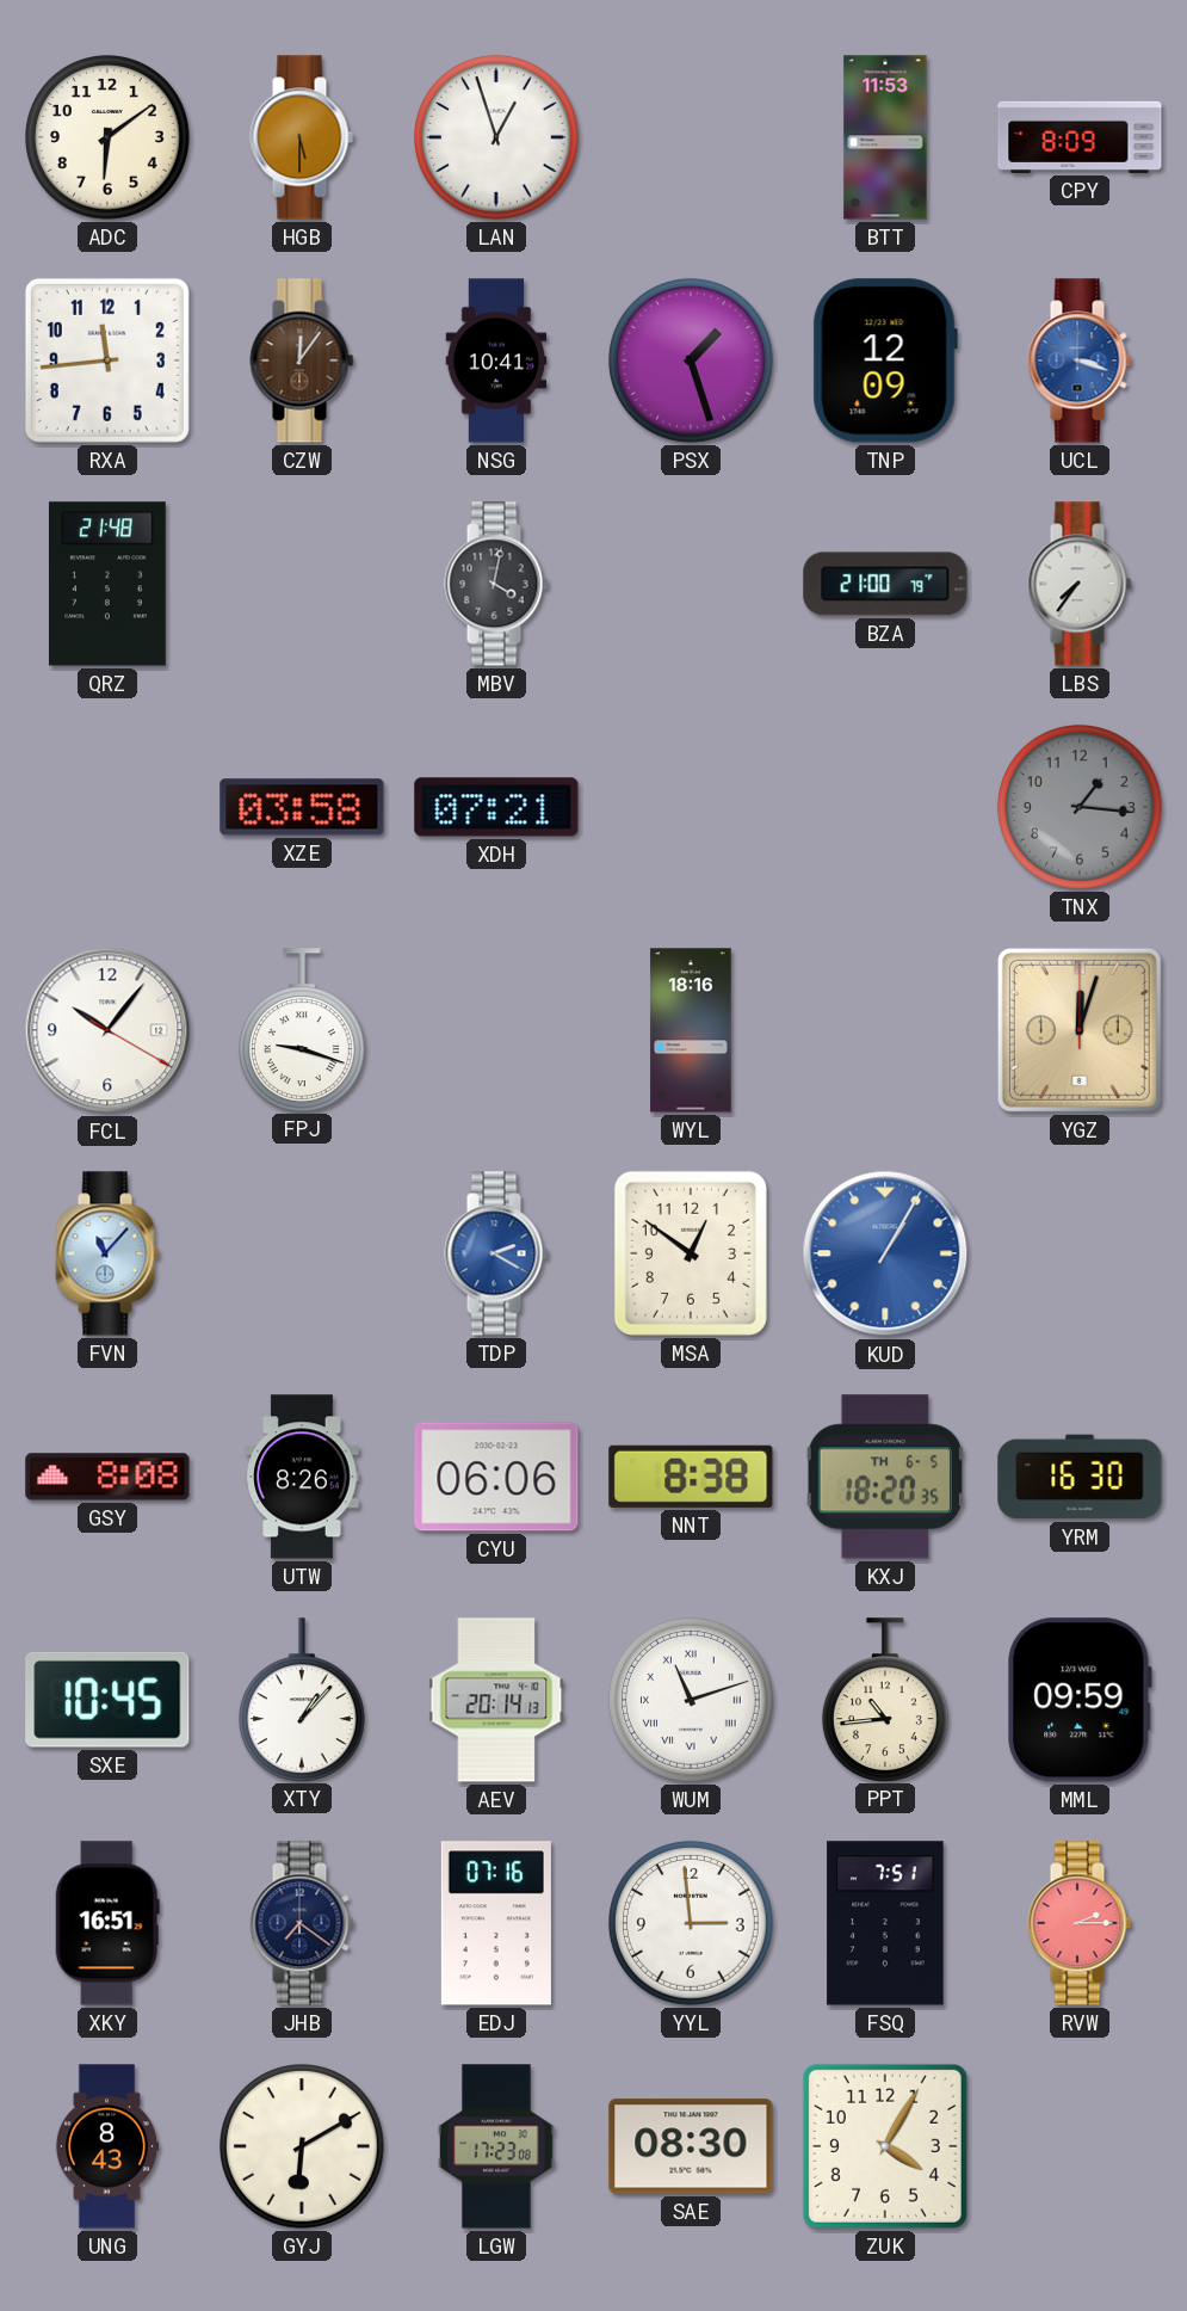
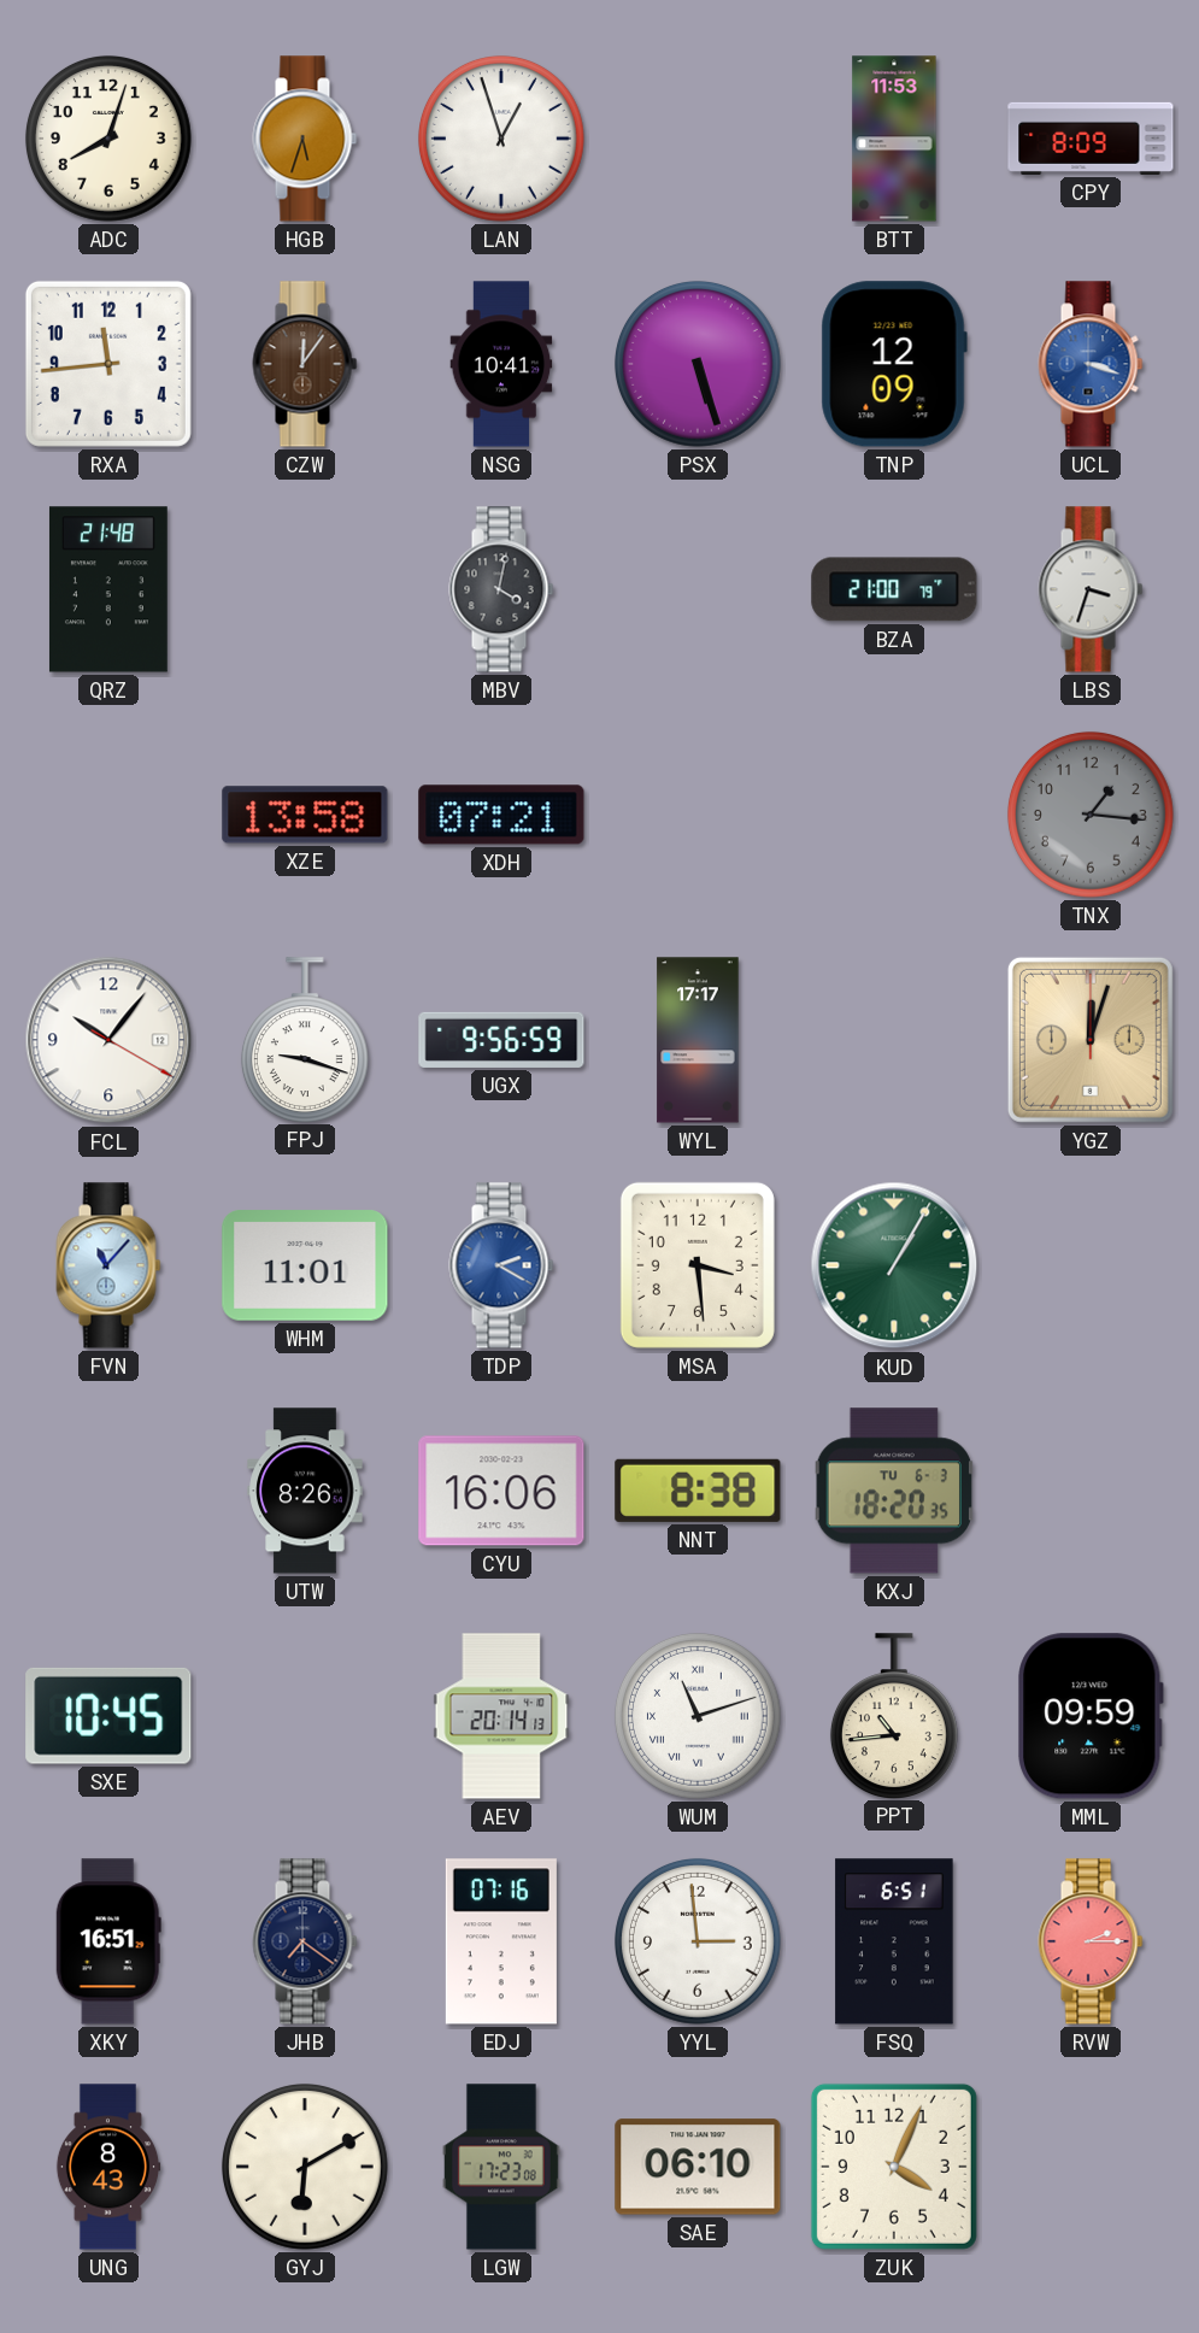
ADC: 6:09 -> 8:03 (108, 139)
HGB: 5:30 -> 5:33 (305, 139)
PSX: 1:27 -> 5:27 (698, 364)
LBS: 7:36 -> 3:33 (1091, 589)
XZE: 03:58 -> 13:58 (305, 815)
UGX: none -> 9:56 (501, 1040)
WYL: 18:16 -> 17:17 (698, 1040)
WHM: none -> 11:01 (305, 1265)
MSA: 12:51 -> 3:29 (698, 1265)
KUD dial: blue -> green (894, 1265)
GSY: 8:08 -> none (107, 1477)
CYU: 06:06 -> 16:06 (501, 1491)
KXJ date: TH 6-5 -> TU 6-3 (893, 1491)
YRM: 16:30 -> none (1080, 1477)
XTY: 1:07 -> none (302, 1700)
FSQ: 7:51 -> 6:51 (894, 1941)
SAE: 08:30 -> 06:10 (698, 2167)
ZUK: 4:05 -> 4:04 (894, 2167)
